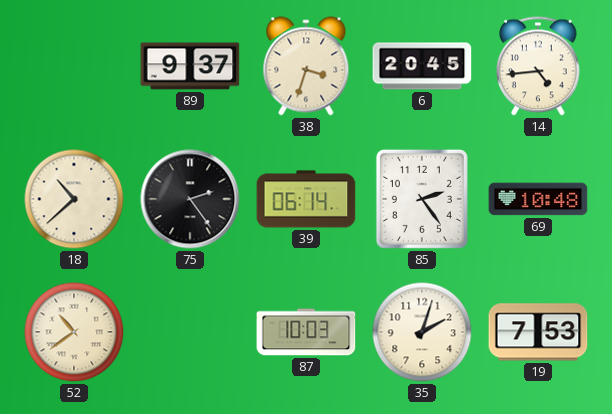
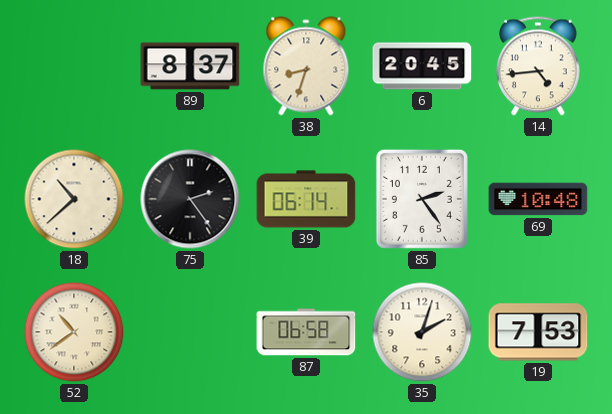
89: 9:37 -> 8:37 (190, 66)
38: 3:33 -> 8:33 (306, 66)
87: 10:03 -> 06:58 (306, 332)
